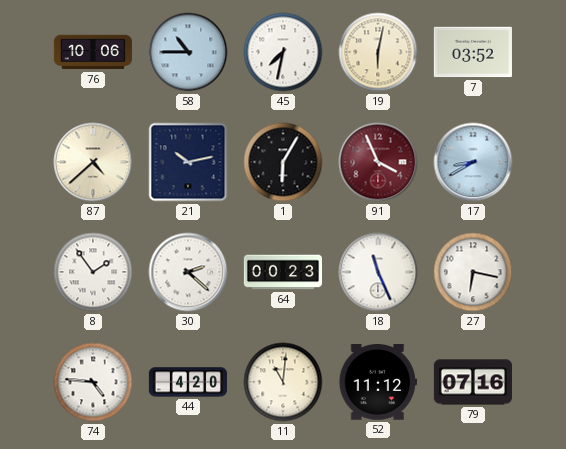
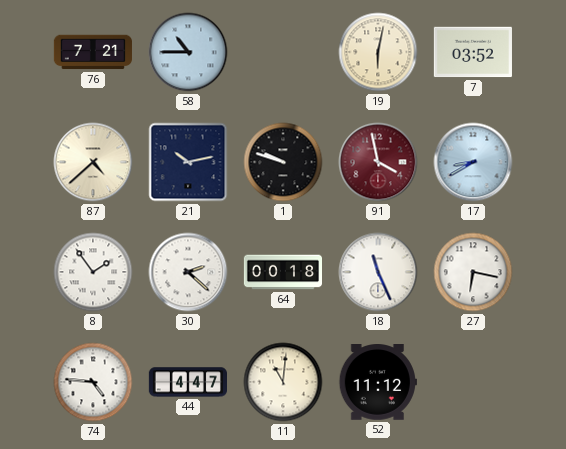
76: 10:06 -> 7:21 (93, 52)
45: 7:32 -> none (283, 52)
1: 6:05 -> 9:48 (283, 162)
91: 3:56 -> 3:58 (378, 162)
64: 00:23 -> 00:18 (282, 272)
44: 4:20 -> 4:47 (187, 382)
79: 07:16 -> none (472, 382)
